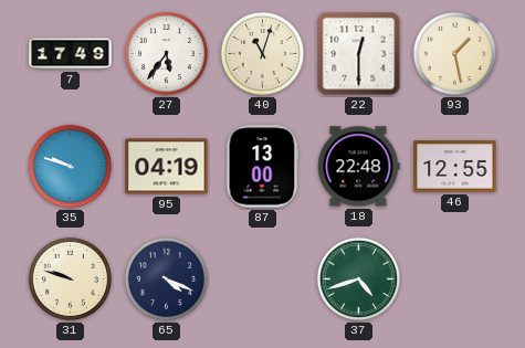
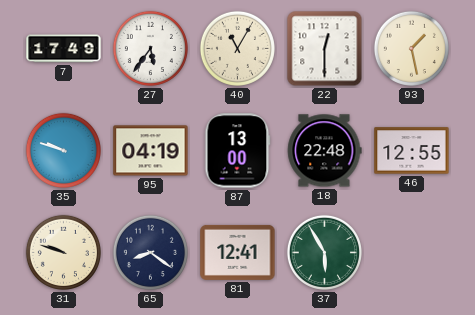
40: 11:03 -> 11:05 (237, 48)
65: 4:19 -> 8:21 (150, 252)
81: none -> 12:41 (238, 252)
37: 4:42 -> 5:55 (324, 252)
